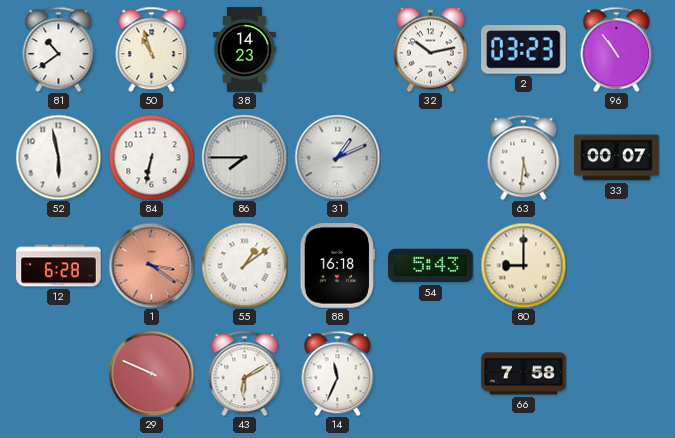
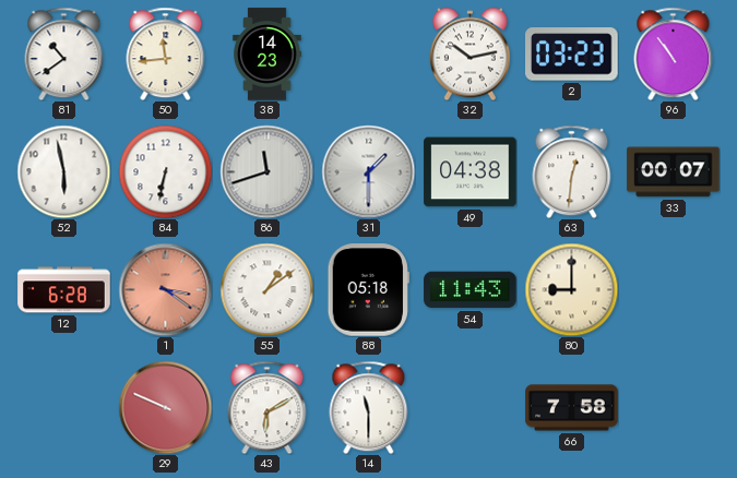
50: 10:57 -> 11:44 (166, 53)
86: 7:45 -> 11:42 (266, 171)
31: 1:11 -> 1:30 (368, 171)
49: none -> 04:38 (471, 172)
63: 5:31 -> 12:31 (572, 171)
88: 16:18 -> 05:18 (368, 290)
54: 5:43 -> 11:43 (471, 290)
14: 11:34 -> 11:30 (369, 407)
